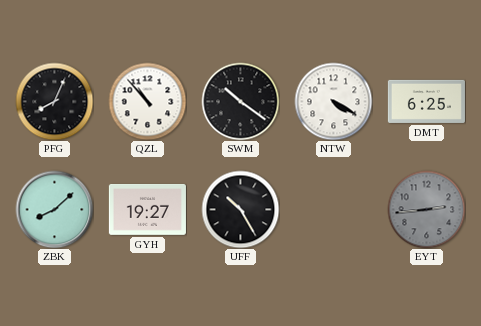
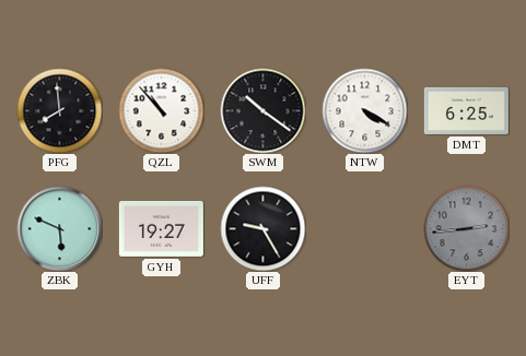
PFG: 8:04 -> 7:59 (59, 110)
ZBK: 8:08 -> 5:49 (59, 228)
UFF: 10:25 -> 9:25 (262, 228)
